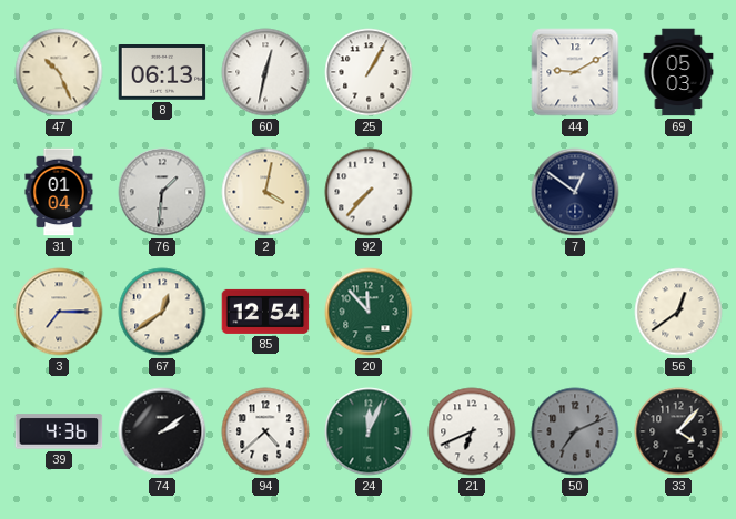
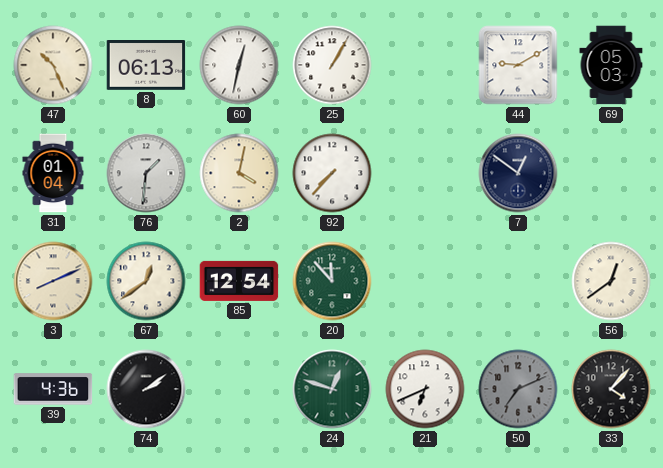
3: 7:15 -> 8:11 (53, 281)
94: 4:38 -> none (265, 431)
24: 12:04 -> 12:48 (332, 389)
